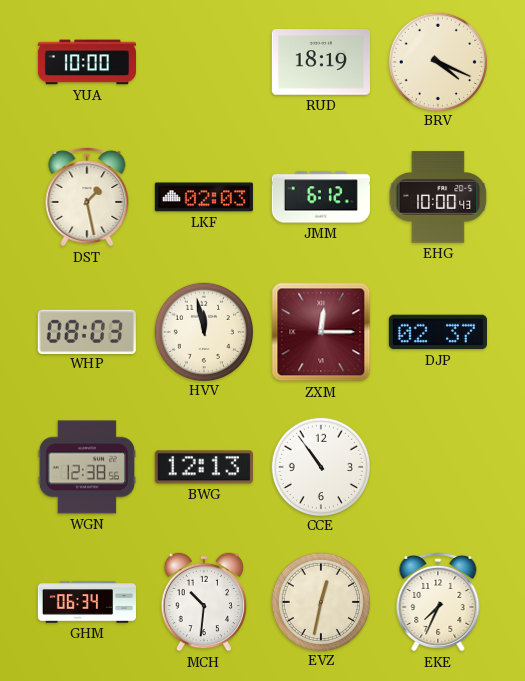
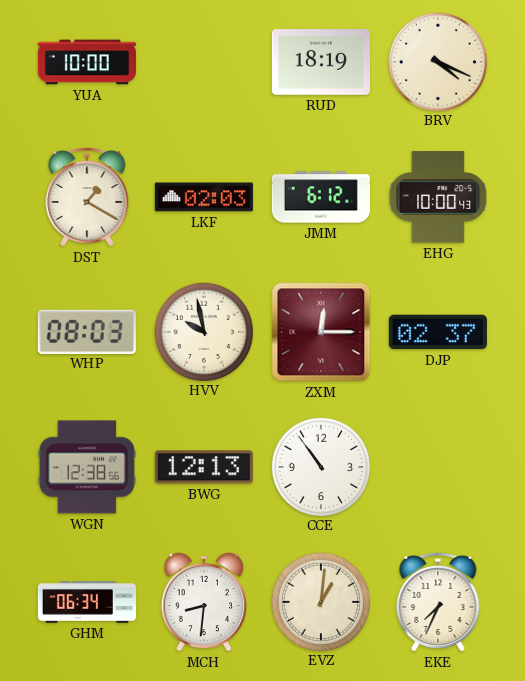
DST: 1:28 -> 1:20 (87, 197)
HVV: 11:58 -> 9:58 (203, 331)
MCH: 10:31 -> 8:31 (204, 602)
EVZ: 12:32 -> 1:01 (320, 601)
